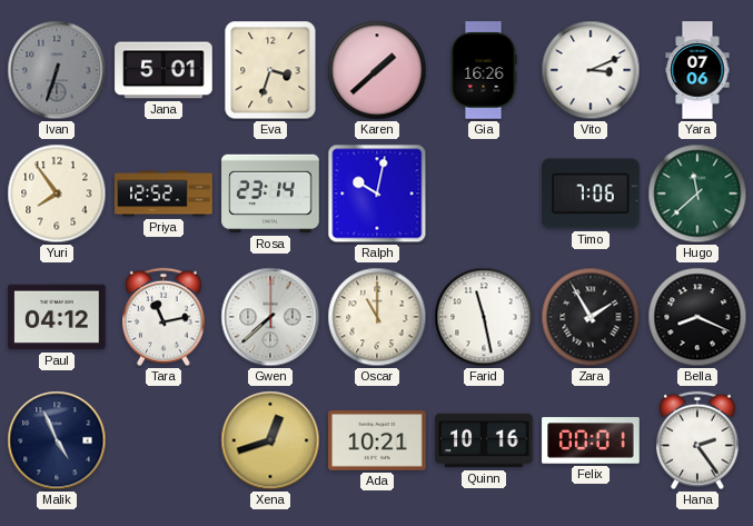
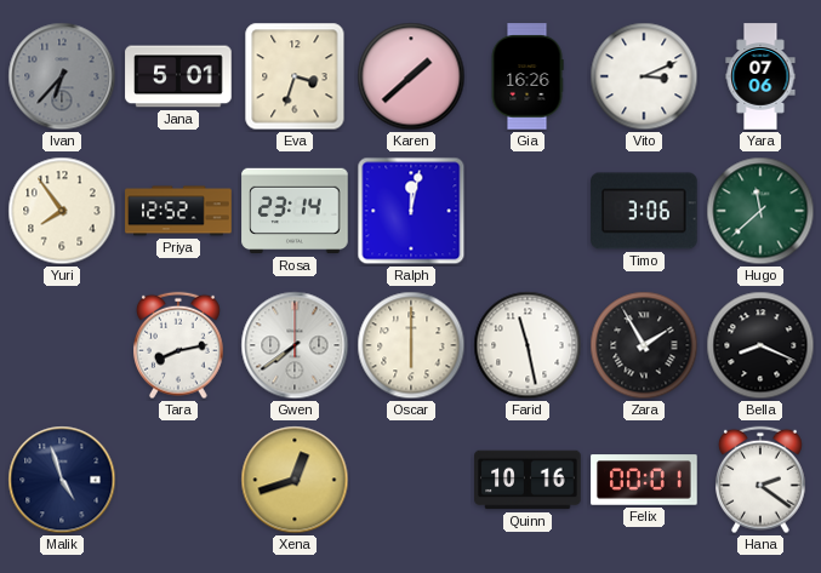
Ivan: 6:33 -> 6:37 (62, 76)
Ralph: 10:02 -> 12:02 (411, 211)
Timo: 7:06 -> 3:06 (644, 211)
Paul: 04:12 -> none (57, 317)
Tara: 11:13 -> 8:13 (179, 345)
Gwen: 7:38 -> 7:39 (295, 345)
Oscar: 11:00 -> 6:00 (411, 345)
Malik: 4:56 -> 4:57 (62, 480)
Ada: 10:21 -> none (377, 440)
Hana: 2:24 -> 2:21 (762, 480)
